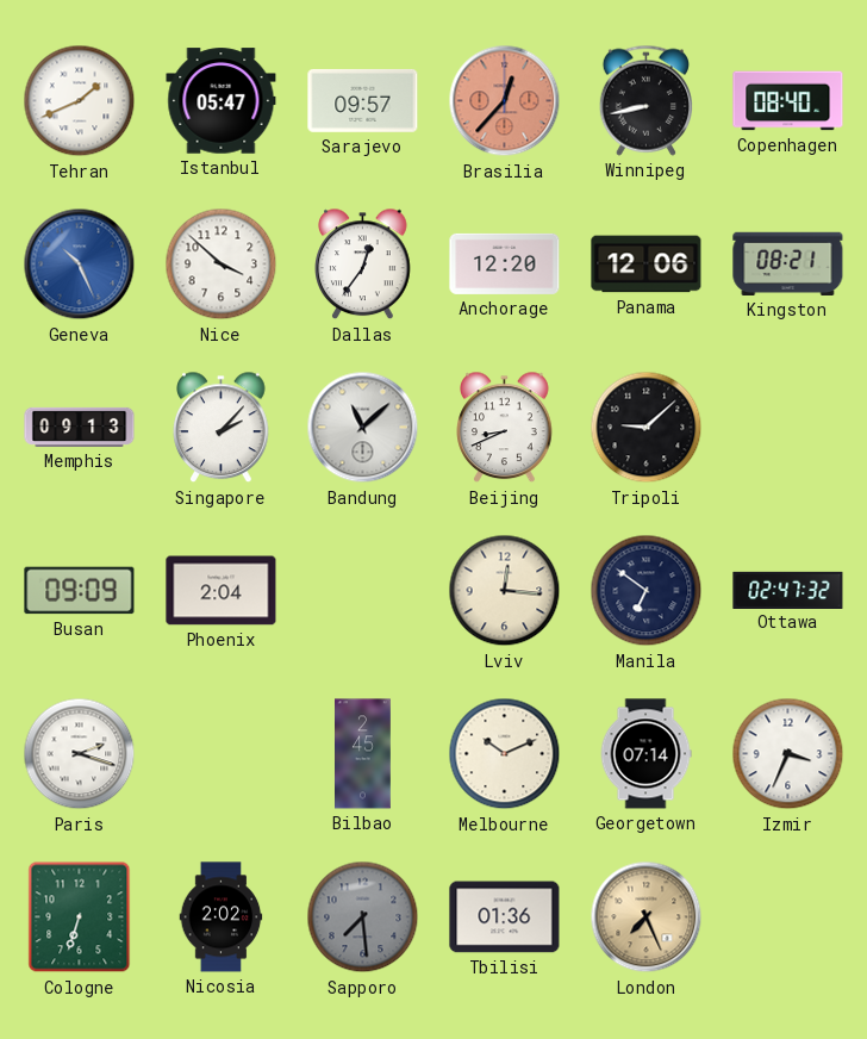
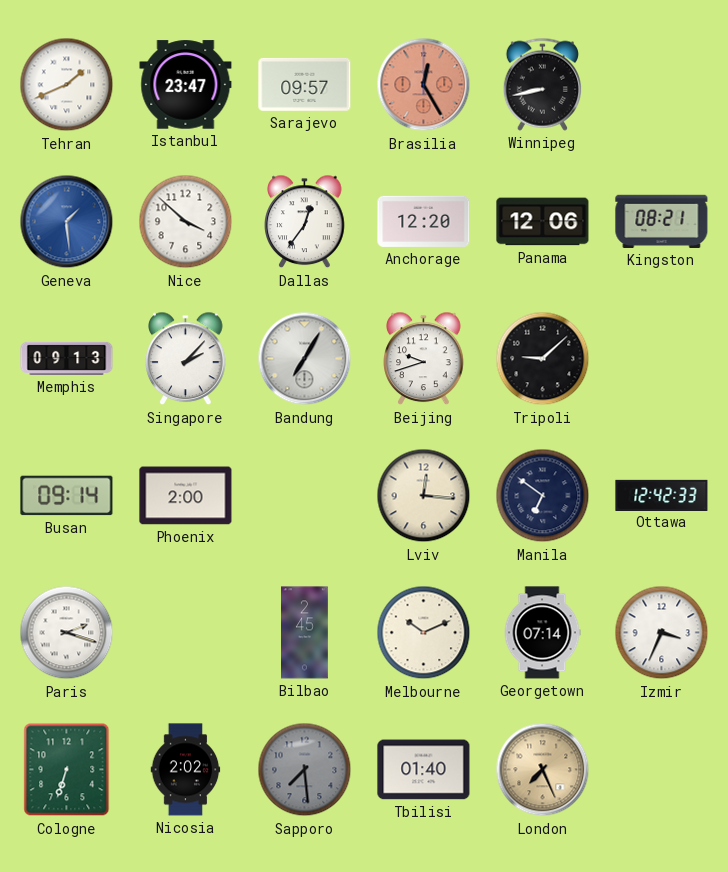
Istanbul: 05:47 -> 23:47 (186, 85)
Brasilia: 12:37 -> 12:25 (424, 85)
Copenhagen: 08:40 -> none (788, 101)
Geneva: 10:26 -> 1:29 (67, 222)
Bandung: 11:08 -> 7:05 (305, 359)
Beijing: 8:41 -> 9:42 (424, 359)
Busan: 09:09 -> 09:14 (67, 496)
Phoenix: 2:04 -> 2:00 (186, 496)
Ottawa: 02:47 -> 12:42 (662, 495)
Tbilisi: 01:36 -> 01:40 (424, 770)
